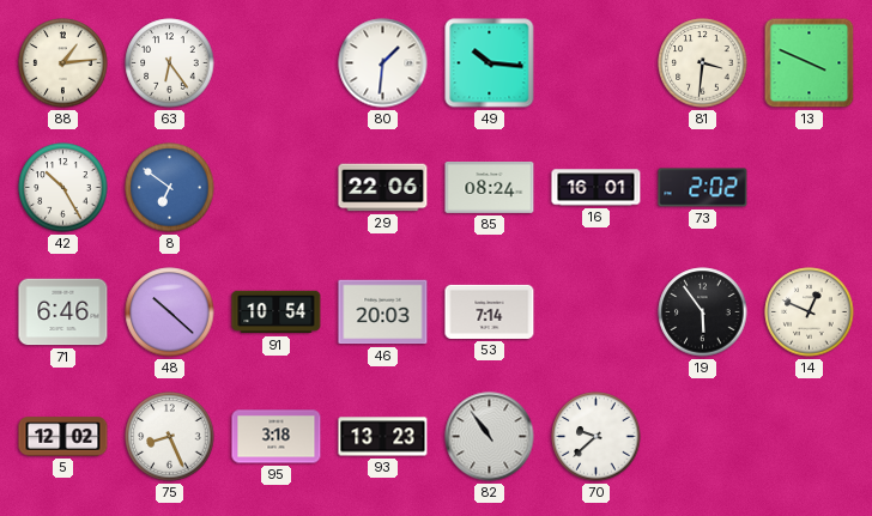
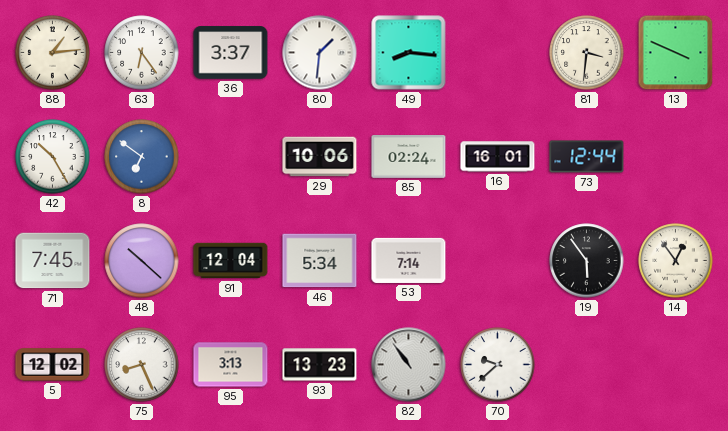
36: none -> 3:37 (231, 53)
49: 10:16 -> 8:16 (409, 53)
29: 22:06 -> 10:06 (320, 157)
85: 08:24 -> 02:24 (409, 157)
73: 2:02 -> 12:44 (587, 157)
71: 6:46 -> 7:45 (53, 261)
91: 10:54 -> 12:04 (231, 261)
46: 20:03 -> 5:34 (320, 261)
14: 12:49 -> 12:54 (676, 261)
95: 3:18 -> 3:13 (231, 365)
